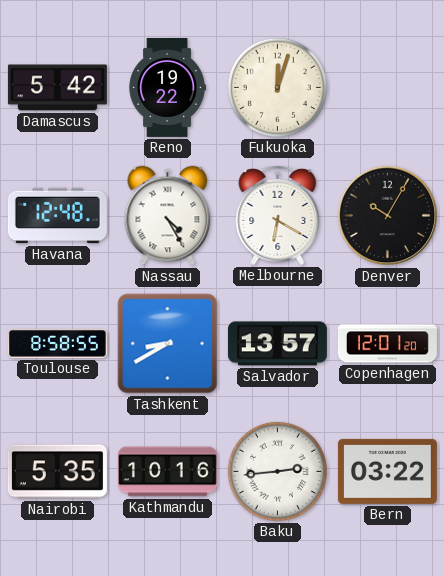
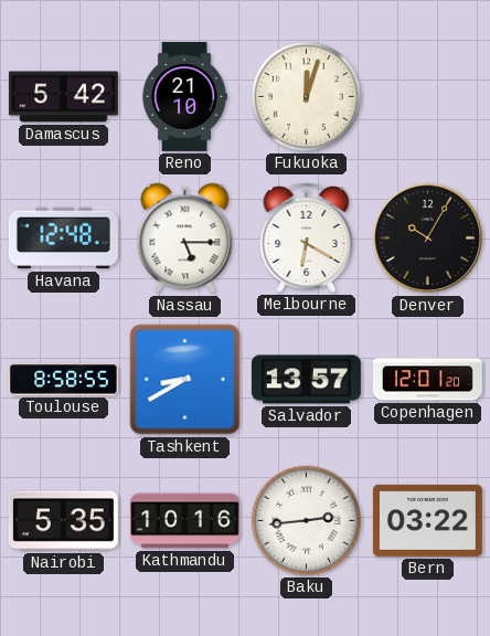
Reno: 19:22 -> 21:10 (184, 96)
Nassau: 4:25 -> 5:15 (185, 239)
